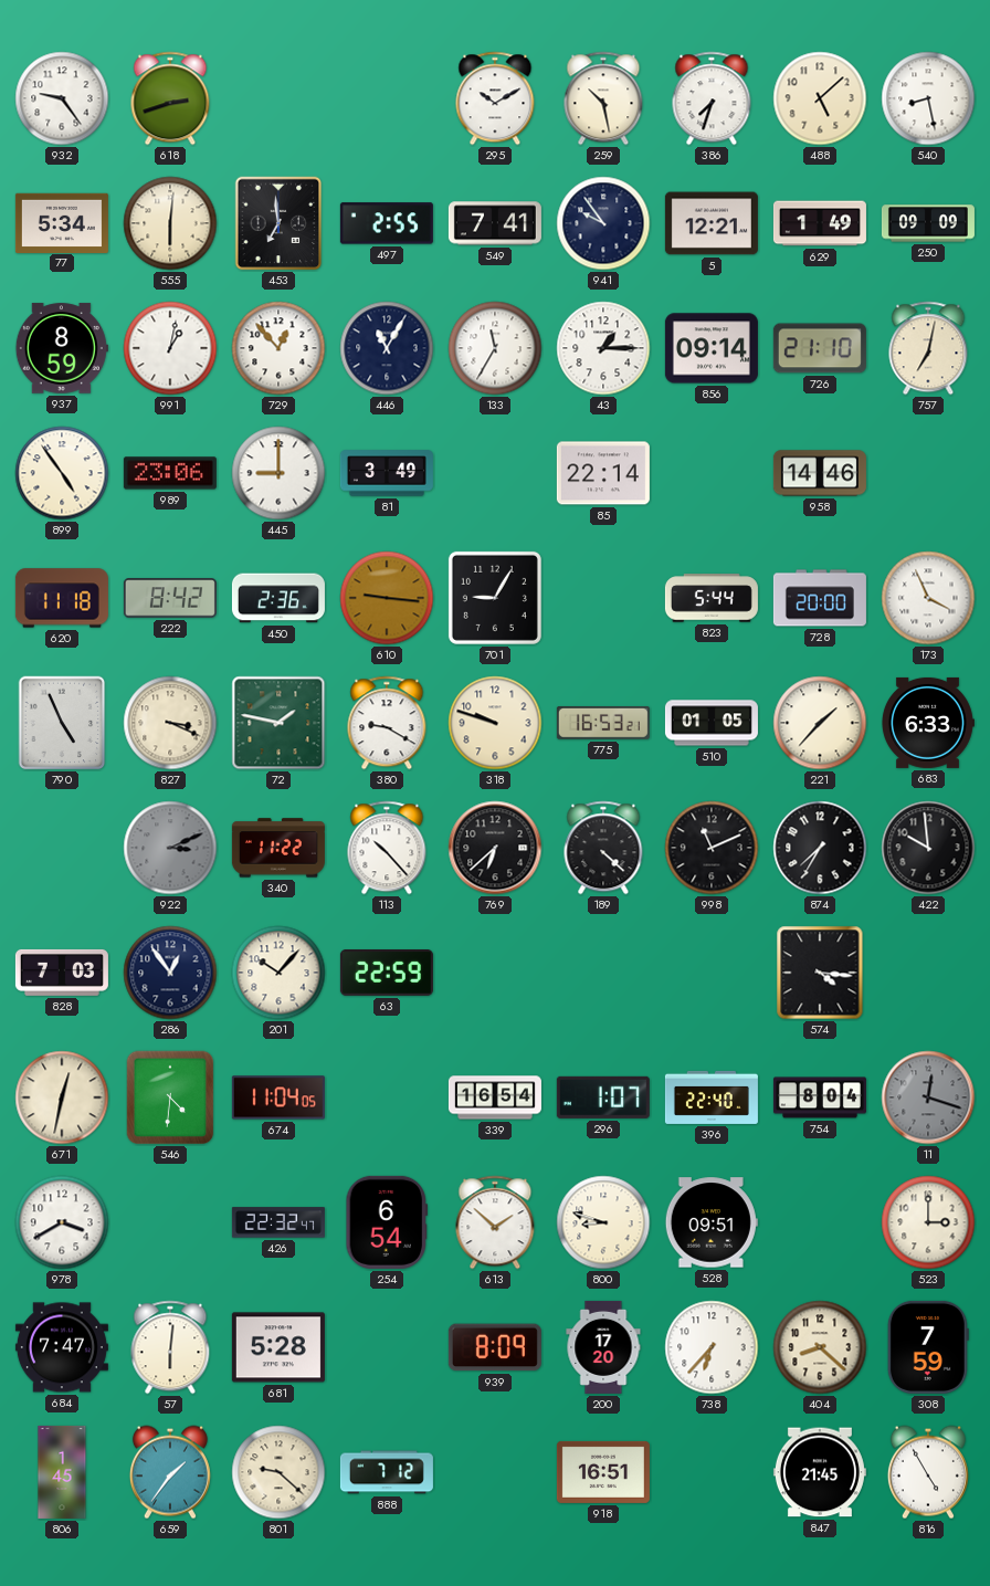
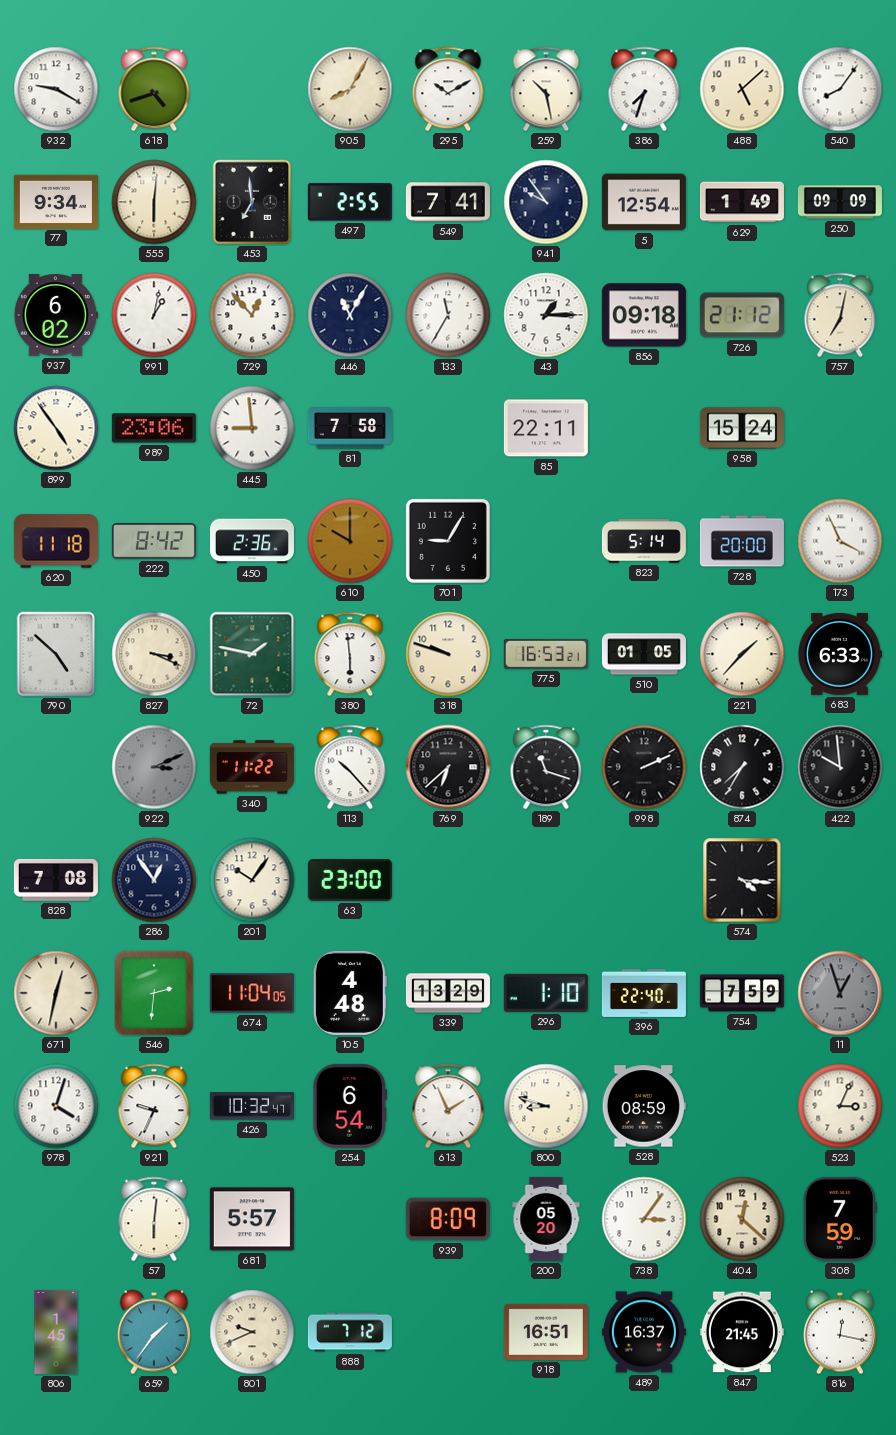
932: 9:24 -> 9:20 (56, 89)
618: 2:42 -> 4:42 (154, 89)
905: none -> 8:05 (350, 89)
540: 8:28 -> 8:06 (840, 89)
77: 5:34 -> 9:34 (56, 201)
5: 12:21 -> 12:54 (644, 202)
937: 8:59 -> 6:02 (56, 315)
856: 09:14 -> 09:18 (644, 315)
726: 21:10 -> 21:12 (742, 315)
445: 9:00 -> 8:59 (252, 428)
81: 3:49 -> 7:58 (350, 428)
85: 22:14 -> 22:11 (546, 428)
958: 14:46 -> 15:24 (742, 428)
610: 9:16 -> 10:00 (350, 541)
823: 5:44 -> 5:14 (644, 541)
790: 4:56 -> 4:52 (56, 654)
380: 9:20 -> 5:59 (350, 654)
189: 4:22 -> 11:18 (546, 767)
998: 11:11 -> 2:11 (644, 767)
828: 7:03 -> 7:08 (56, 880)
201: 10:07 -> 10:06 (252, 880)
63: 22:59 -> 23:00 (350, 881)
546: 4:31 -> 2:31 (154, 993)
105: none -> 4:48 (350, 993)
339: 16:54 -> 13:29 (448, 993)
296: 1:07 -> 1:10 (546, 993)
754: 8:04 -> 7:59 (742, 993)
11: 12:18 -> 12:57 (840, 993)
978: 3:40 -> 4:03 (56, 1106)
921: none -> 9:34 (154, 1106)
426: 22:32 -> 10:32 (252, 1106)
613: 1:52 -> 1:56 (448, 1106)
528: 09:51 -> 08:59 (644, 1106)
523: 3:00 -> 3:04 (840, 1106)
684: 7:47 -> none (62, 1347)
681: 5:28 -> 5:57 (252, 1219)
200: 17:20 -> 05:20 (546, 1219)
738: 6:37 -> 3:06 (644, 1219)
404: 8:22 -> 12:22 (742, 1219)
801: 9:22 -> 9:41 (252, 1332)
489: none -> 16:37 (644, 1332)
816: 4:55 -> 12:17 (840, 1332)
